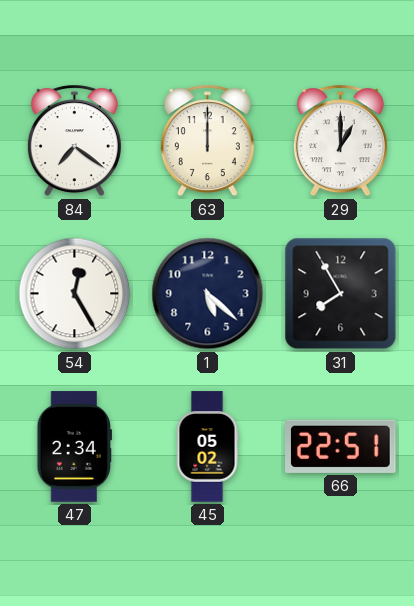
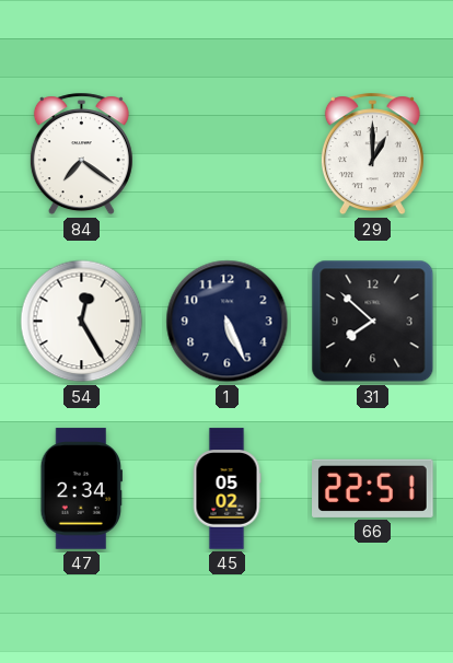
63: 12:00 -> none (207, 141)
1: 5:22 -> 5:26 (228, 322)
31: 7:55 -> 7:52 (373, 322)
